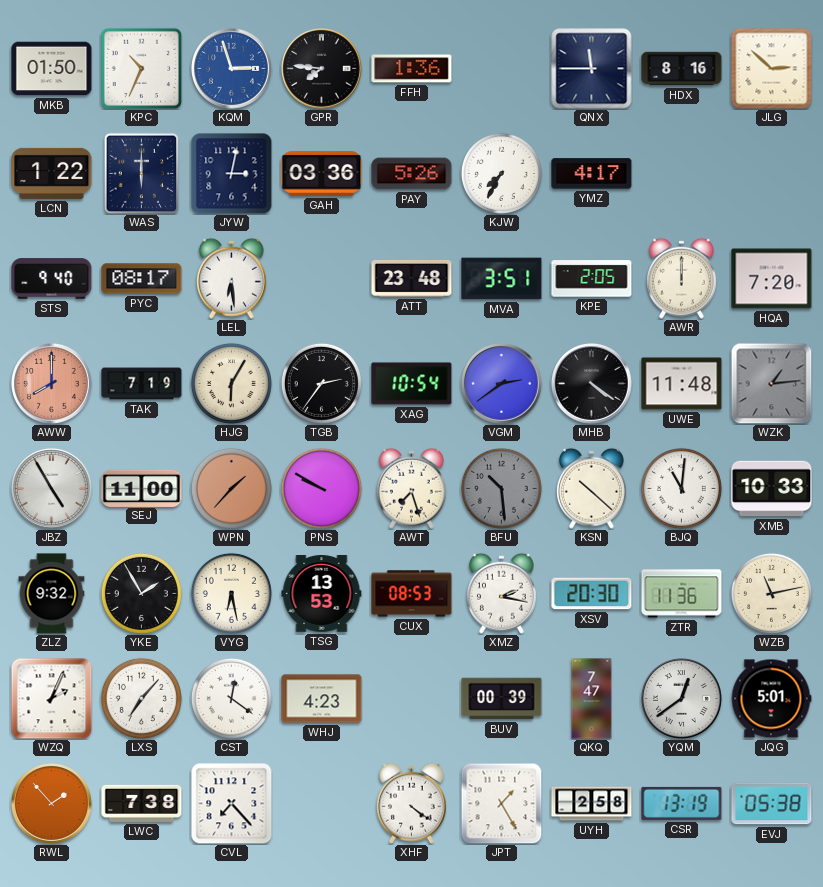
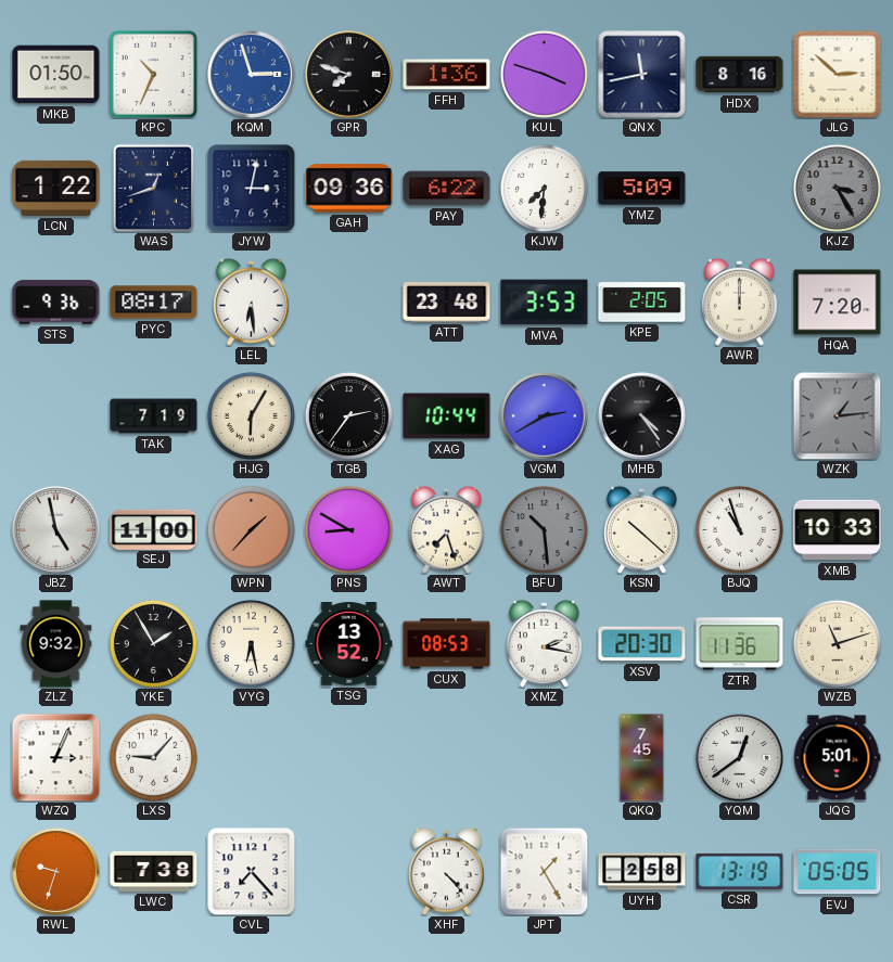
GPR: 7:46 -> 7:48 (349, 75)
KUL: none -> 3:48 (544, 74)
QNX: 11:45 -> 11:43 (642, 75)
WAS: 6:00 -> 12:42 (154, 188)
GAH: 03:36 -> 09:36 (349, 189)
PAY: 5:26 -> 6:22 (447, 189)
KJW: 7:35 -> 7:31 (544, 188)
YMZ: 4:17 -> 5:09 (642, 189)
KJZ: none -> 3:25 (837, 188)
STS: 9:40 -> 9:36 (56, 303)
MVA: 3:51 -> 3:53 (545, 303)
AWW: 8:00 -> none (52, 384)
XAG: 10:54 -> 10:44 (447, 416)
VGM: 2:39 -> 2:40 (545, 416)
MHB: 4:21 -> 4:24 (642, 416)
UWE: 11:48 -> none (682, 384)
JBZ: 4:55 -> 4:58 (56, 530)
PNS: 9:50 -> 8:50 (348, 529)
BJQ: 11:01 -> 10:57 (739, 529)
TSG: 13:53 -> 13:52 (349, 644)
WZB: 11:13 -> 11:12 (837, 643)
WZQ: 2:04 -> 3:04 (55, 757)
LXS: 7:07 -> 9:07 (153, 757)
CST: 12:21 -> none (231, 698)
WHJ: 4:23 -> none (322, 699)
BUV: 00:39 -> none (502, 699)
QKQ: 7:47 -> 7:45 (642, 758)
RWL: 1:53 -> 9:33 (56, 872)
XHF: 4:21 -> 4:23 (446, 871)
EVJ: 05:38 -> 05:05 (838, 872)
